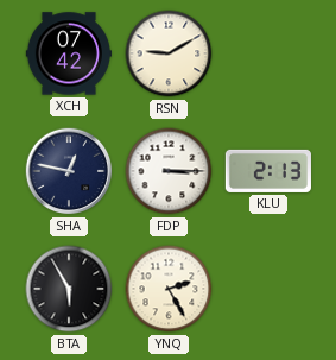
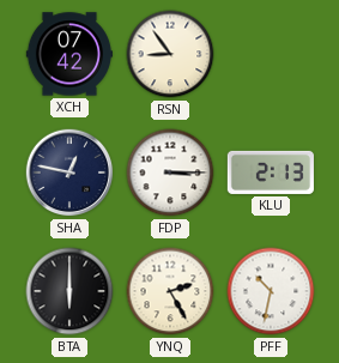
RSN: 9:10 -> 8:54 (170, 54)
BTA: 5:55 -> 6:00 (69, 291)
PFF: none -> 10:32 (271, 291)
